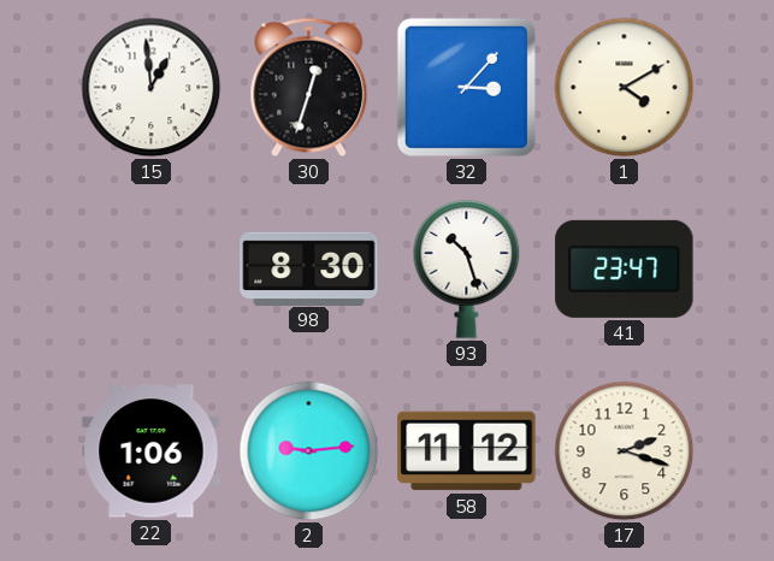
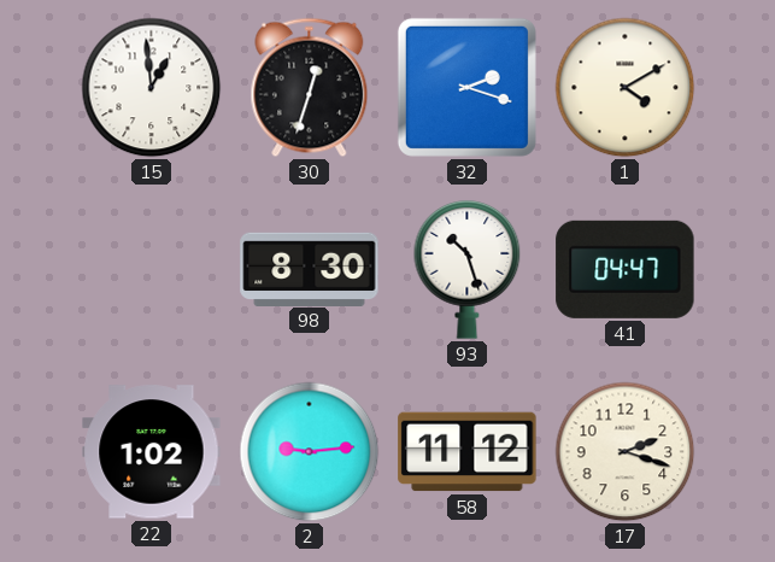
32: 3:07 -> 2:18 (466, 87)
41: 23:47 -> 04:47 (626, 269)
22: 1:06 -> 1:02 (152, 452)
